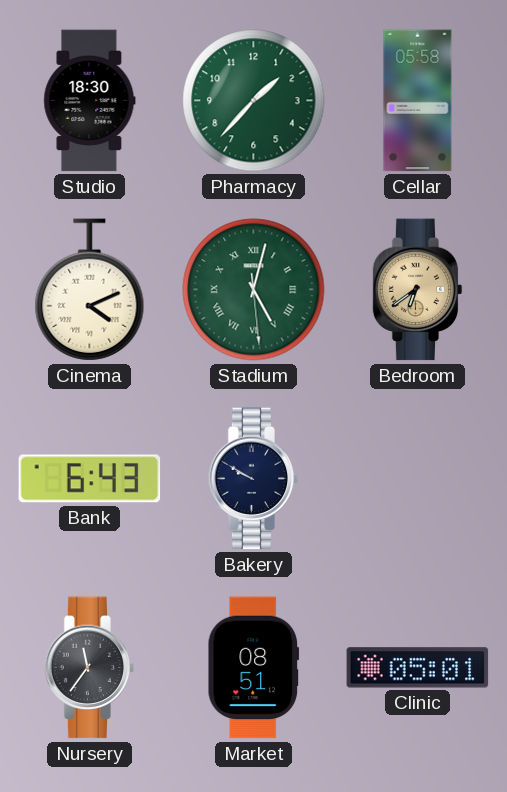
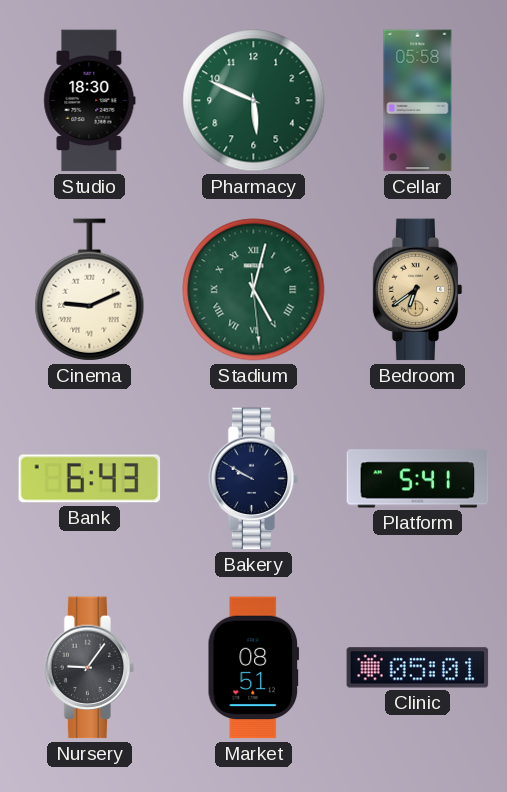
Pharmacy: 1:37 -> 5:49 (254, 101)
Cinema: 4:11 -> 9:11 (90, 290)
Platform: none -> 5:41 (418, 479)
Nursery: 11:36 -> 9:06 (90, 668)
